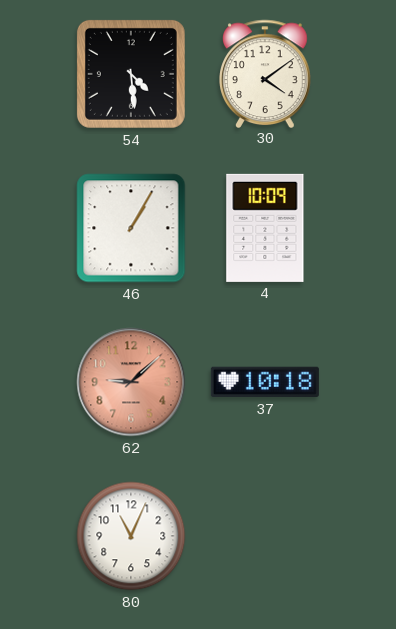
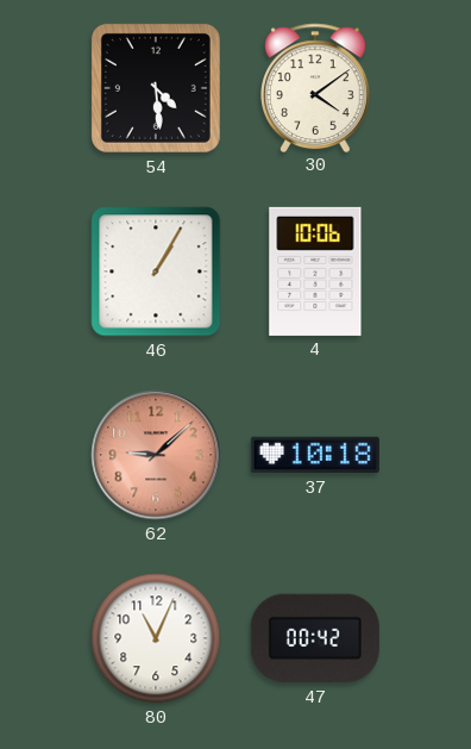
4: 10:09 -> 10:06 (315, 271)
47: none -> 00:42 (315, 638)
